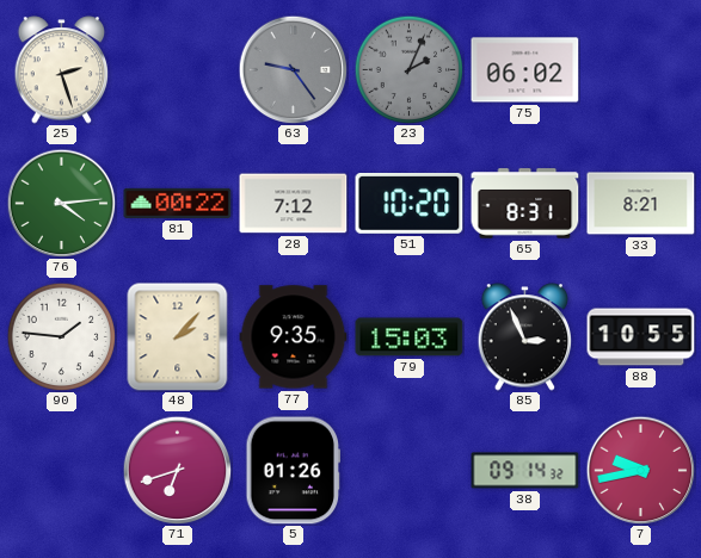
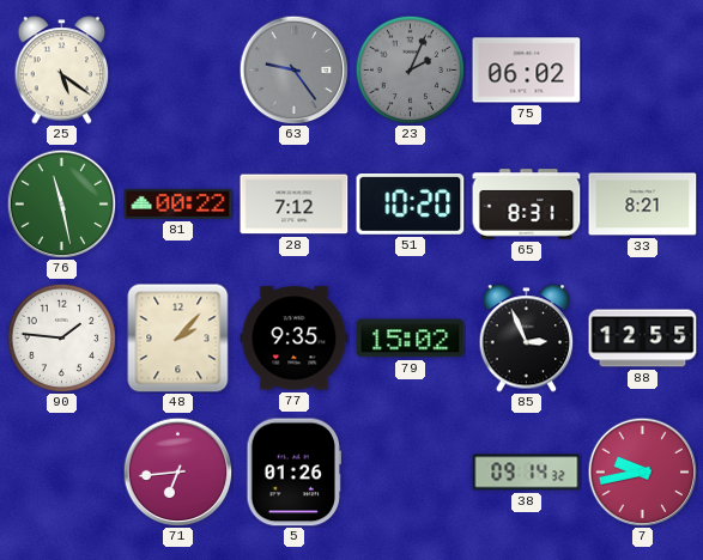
25: 2:27 -> 5:21 (62, 71)
76: 4:14 -> 11:28 (61, 203)
79: 15:03 -> 15:02 (411, 339)
88: 10:55 -> 12:55 (643, 339)
71: 6:42 -> 6:44 (177, 471)
